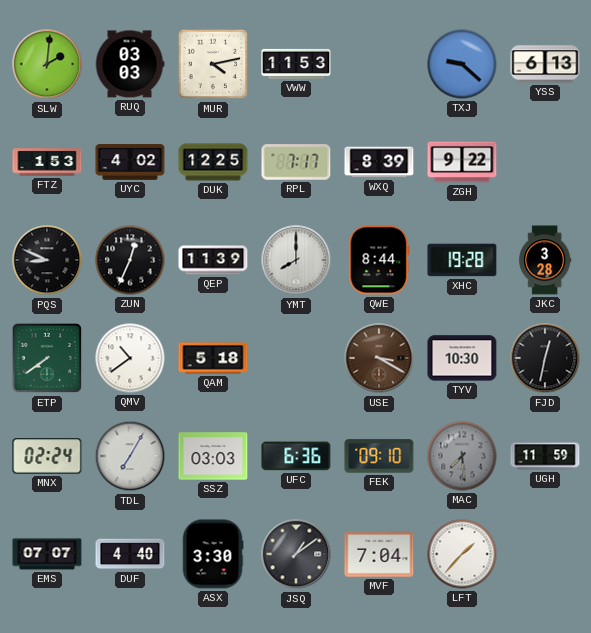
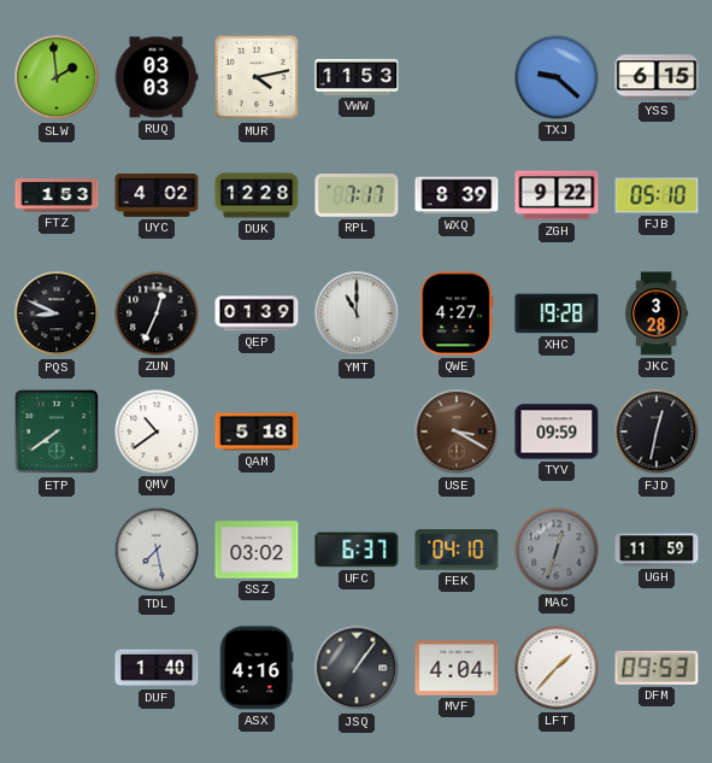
SLW: 2:01 -> 1:59 (57, 77)
YSS: 6:13 -> 6:15 (657, 77)
DUK: 12:25 -> 12:28 (257, 195)
FJB: none -> 05:10 (657, 195)
QEP: 11:39 -> 01:39 (257, 313)
YMT: 8:00 -> 11:00 (357, 313)
QWE: 8:44 -> 4:27 (457, 313)
TYV: 10:30 -> 09:59 (557, 432)
MNX: 02:24 -> none (47, 456)
TDL: 7:05 -> 7:28 (157, 550)
SSZ: 03:03 -> 03:02 (257, 550)
UFC: 6:36 -> 6:37 (357, 550)
FEK: 09:10 -> 04:10 (457, 550)
MAC: 7:29 -> 12:33 (557, 550)
EMS: 07:07 -> none (47, 554)
DUF: 4:40 -> 1:40 (157, 668)
ASX: 3:30 -> 4:16 (257, 668)
JSQ: 1:09 -> 1:06 (357, 668)
MVF: 7:04 -> 4:04 (457, 668)
DFM: none -> 09:53 (657, 668)
